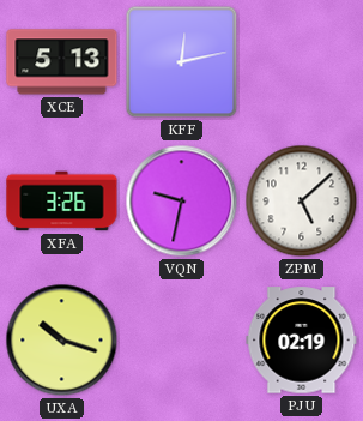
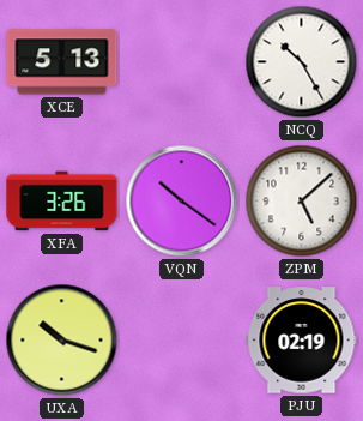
KFF: 12:13 -> none (182, 62)
NCQ: none -> 10:25 (302, 62)
VQN: 9:32 -> 10:21 (182, 202)
